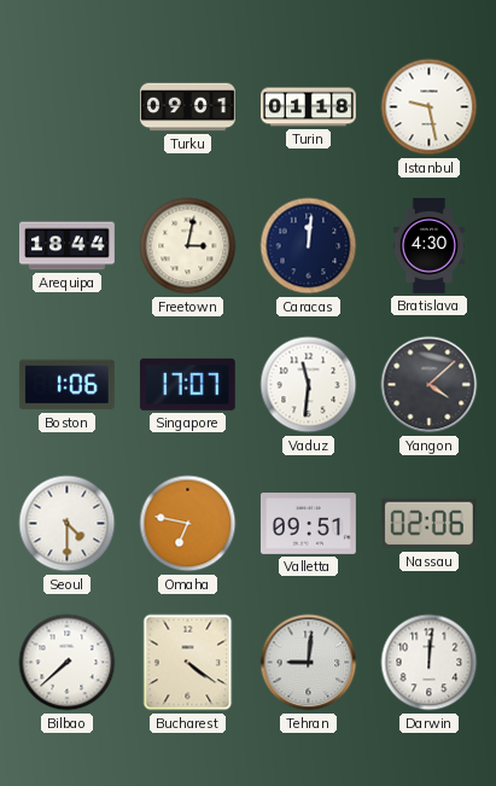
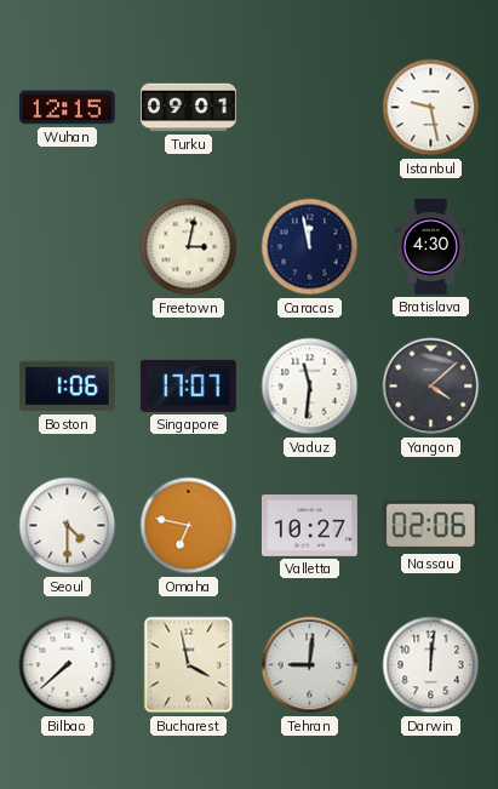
Wuhan: none -> 12:15 (67, 108)
Turin: 01:18 -> none (309, 107)
Arequipa: 18:44 -> none (68, 246)
Caracas: 12:01 -> 11:58 (310, 247)
Valletta: 09:51 -> 10:27 (309, 526)
Bucharest: 4:21 -> 3:58 (189, 665)
